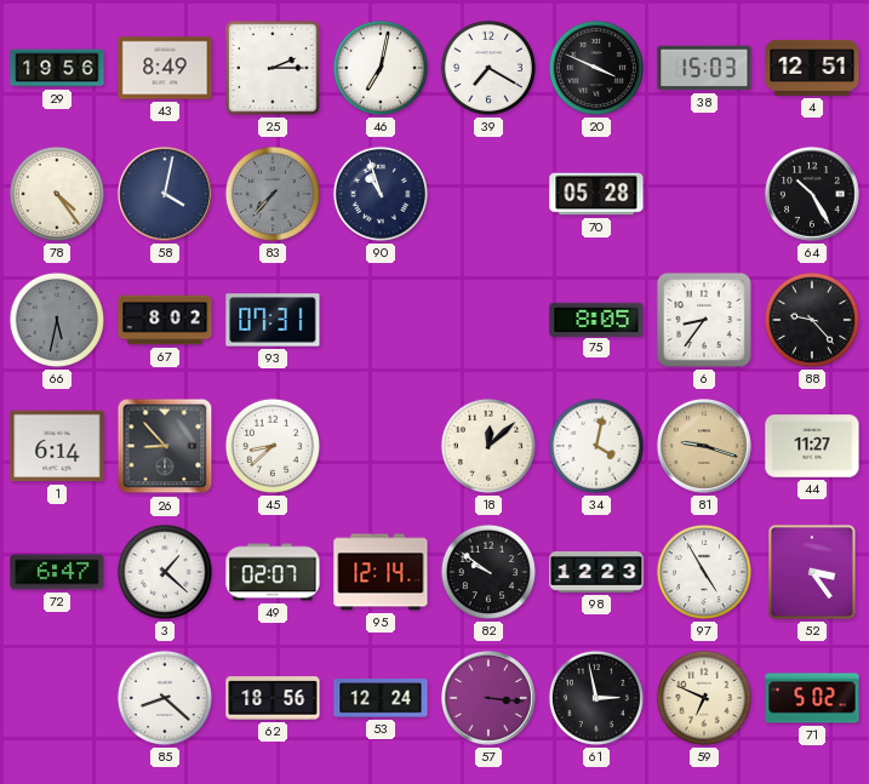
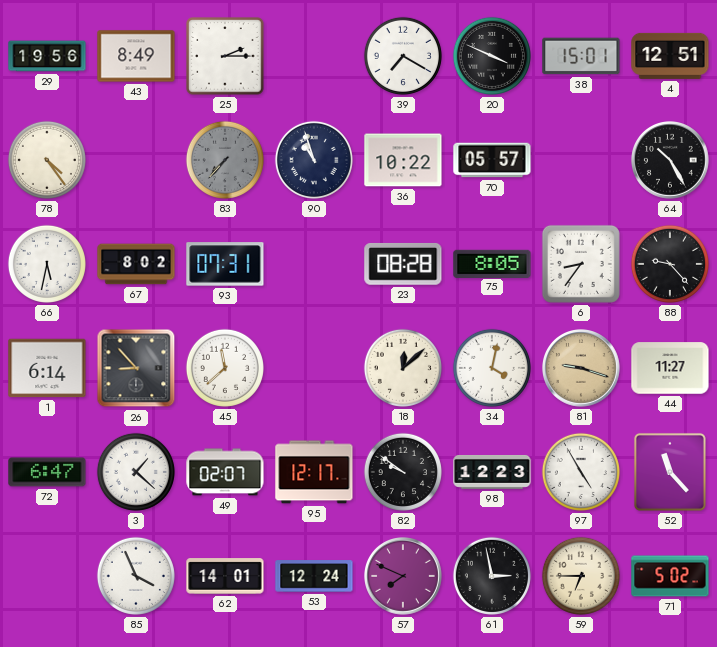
46: 7:02 -> none (381, 68)
38: 15:03 -> 15:01 (581, 56)
58: 4:02 -> none (166, 195)
36: none -> 10:22 (403, 160)
70: 05:28 -> 05:57 (492, 160)
66 dial: grey -> white (47, 264)
23: none -> 08:28 (403, 264)
45: 8:38 -> 11:38 (225, 368)
95: 12:14 -> 12:17 (314, 472)
52: 3:24 -> 11:23 (670, 472)
85: 8:22 -> 3:56 (136, 576)
62: 18:56 -> 14:01 (225, 576)
57: 3:16 -> 7:49 (404, 577)
59: 6:49 -> 6:45 (581, 576)
